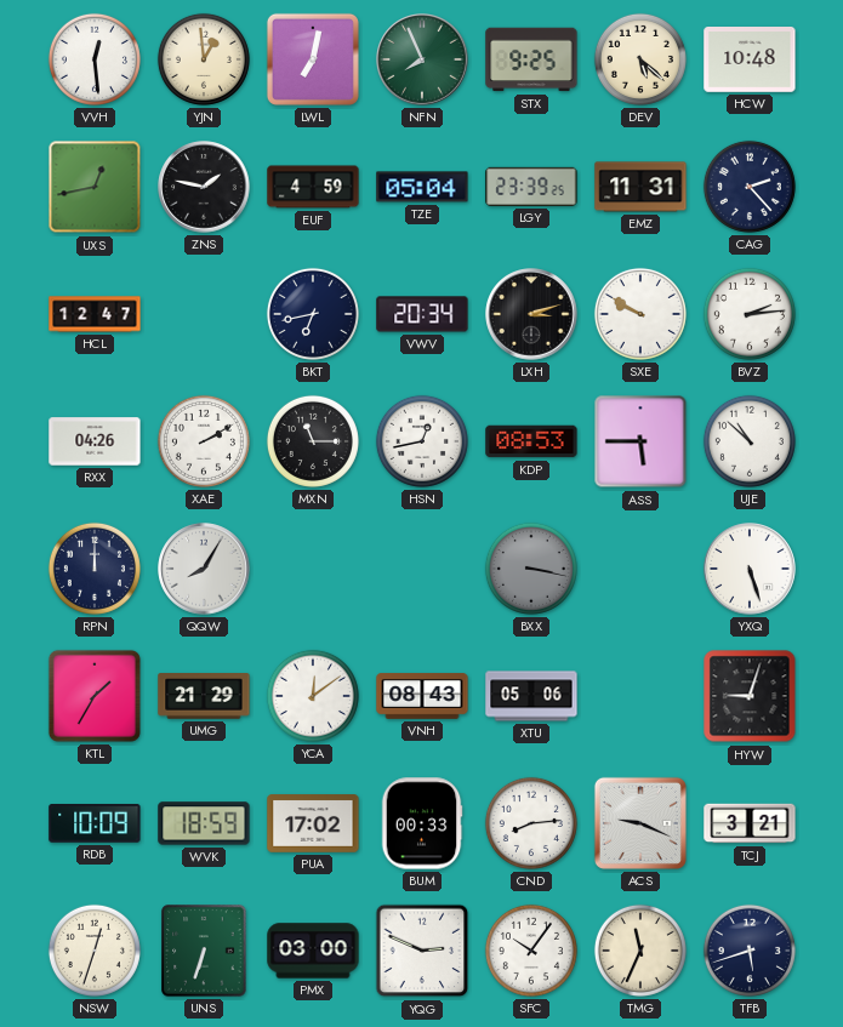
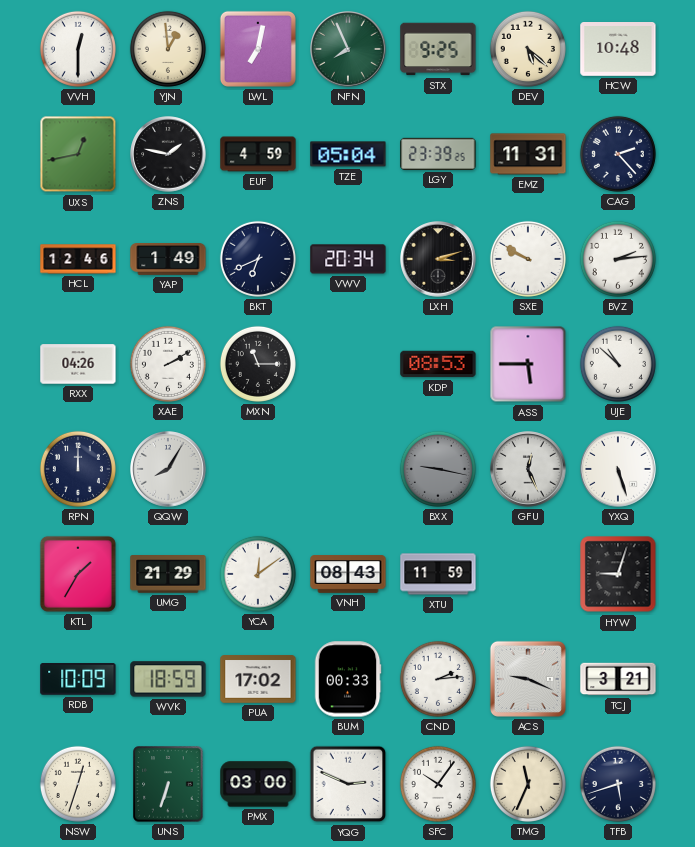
VVH: 12:29 -> 12:30 (78, 49)
HCL: 12:47 -> 12:46 (78, 259)
YAP: none -> 1:49 (168, 260)
BKT: 6:43 -> 6:41 (258, 259)
HSN: 12:43 -> none (422, 441)
BXX: 3:17 -> 9:17 (438, 469)
GFU: none -> 12:26 (528, 469)
XTU: 05:06 -> 11:59 (438, 574)
CND: 8:14 -> 2:14 (438, 679)
